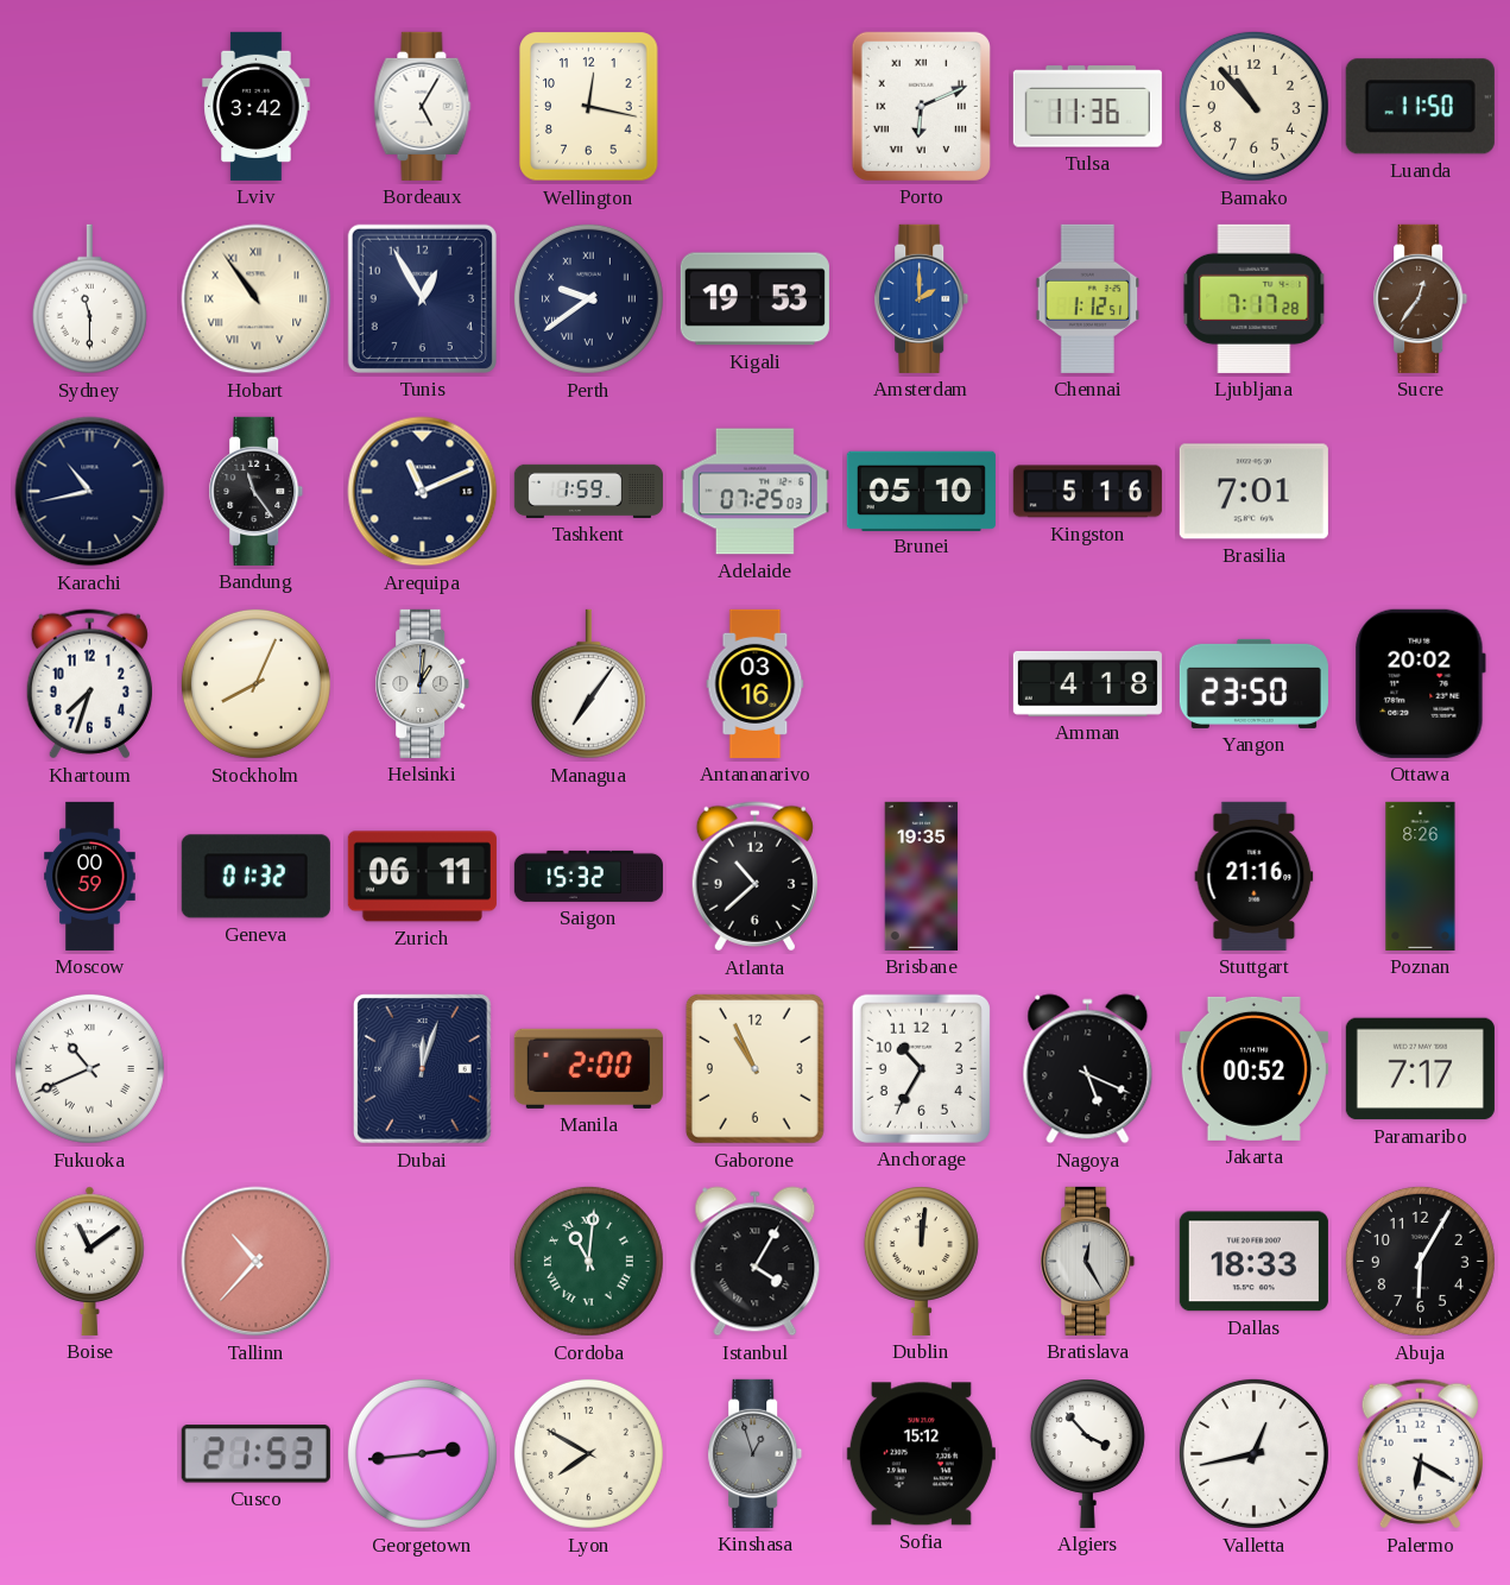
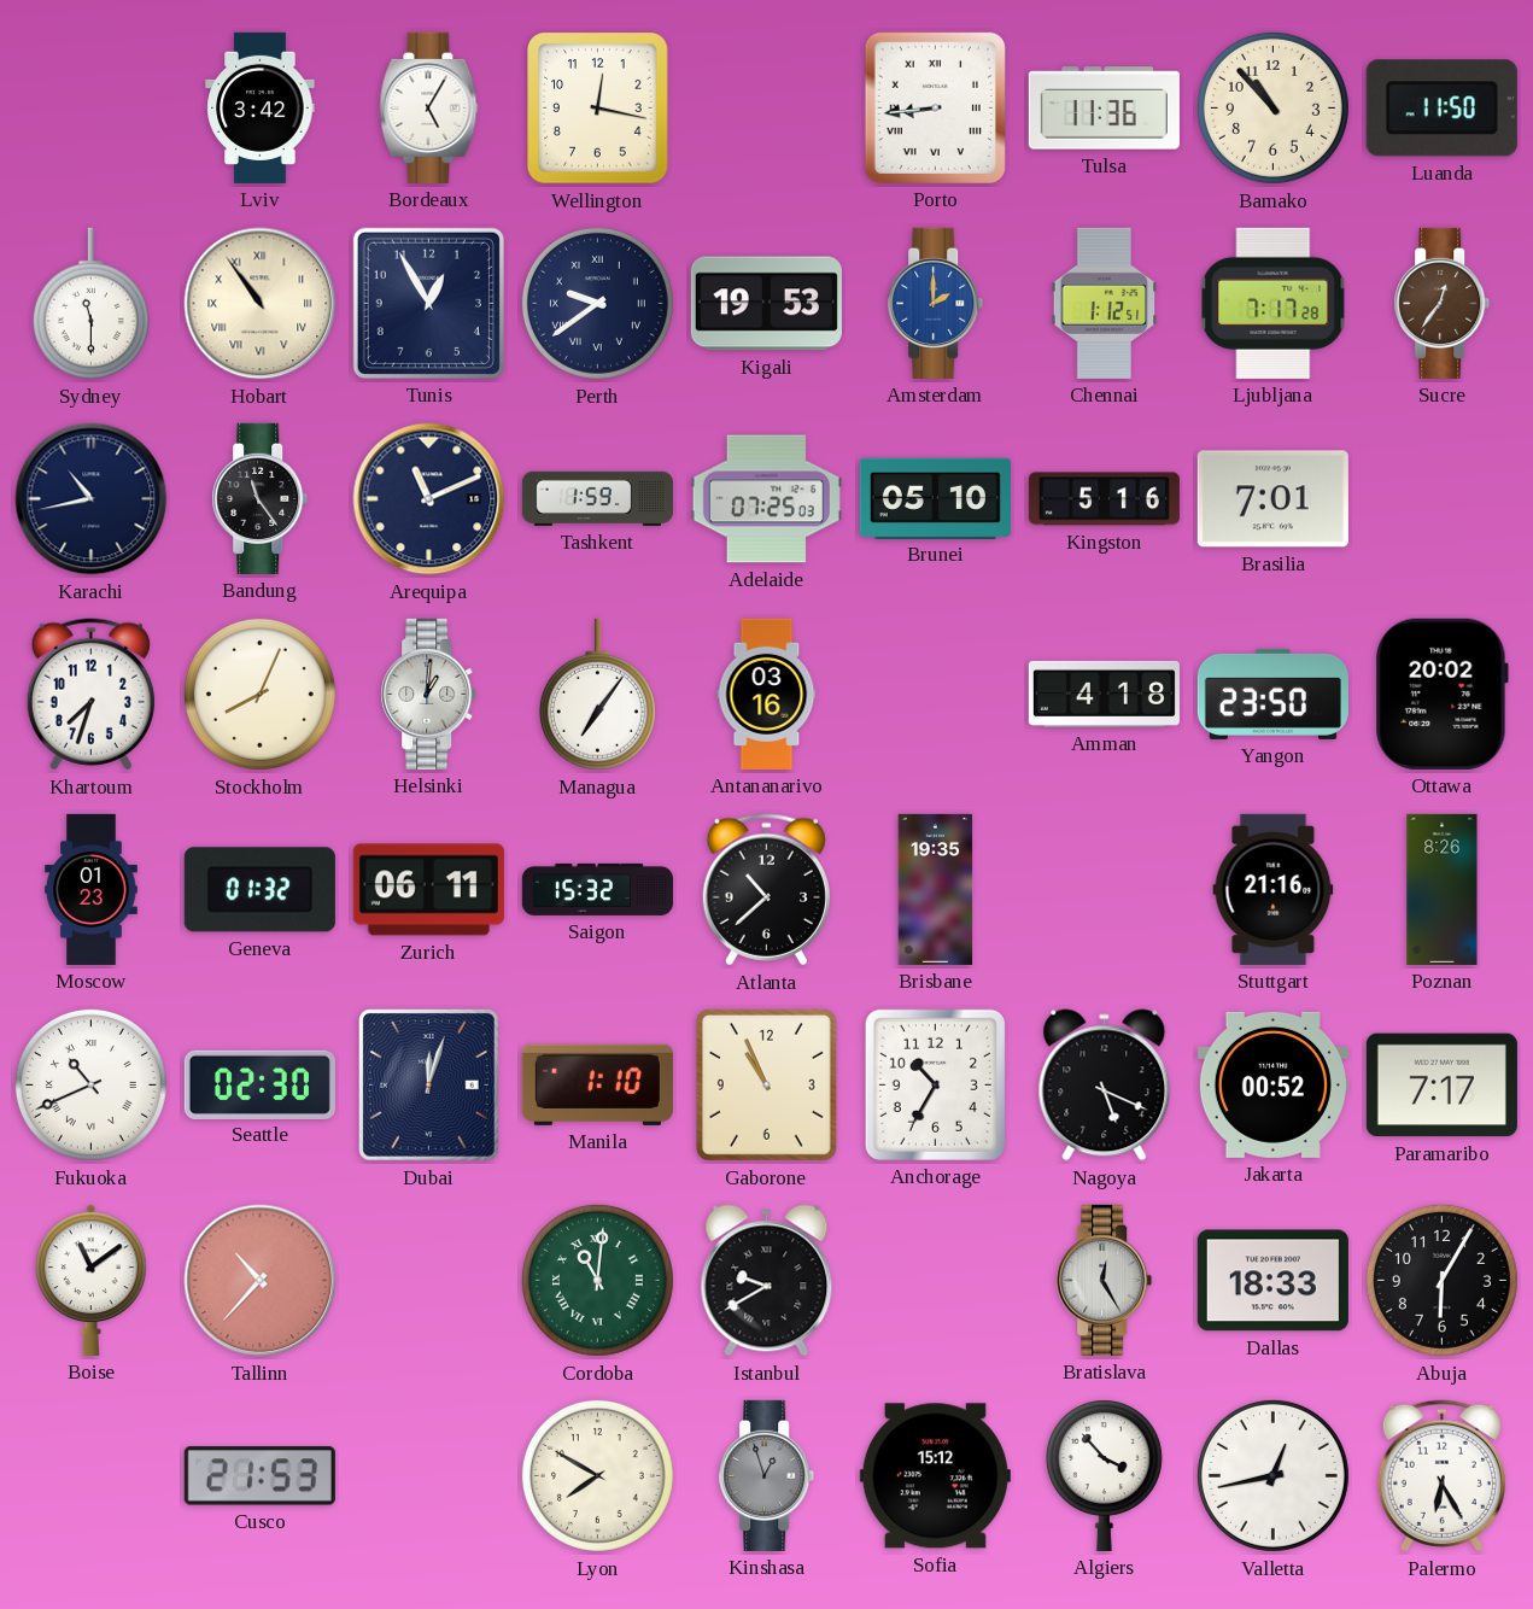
Porto: 6:11 -> 8:44 (935, 107)
Moscow: 00:59 -> 01:23 (92, 889)
Seattle: none -> 02:30 (259, 1084)
Manila: 2:00 -> 1:10 (597, 1084)
Istanbul: 4:05 -> 9:40 (767, 1281)
Dublin: 12:01 -> none (921, 1261)
Georgetown: 2:44 -> none (422, 1453)
Palermo: 6:20 -> 6:25 (1441, 1476)
